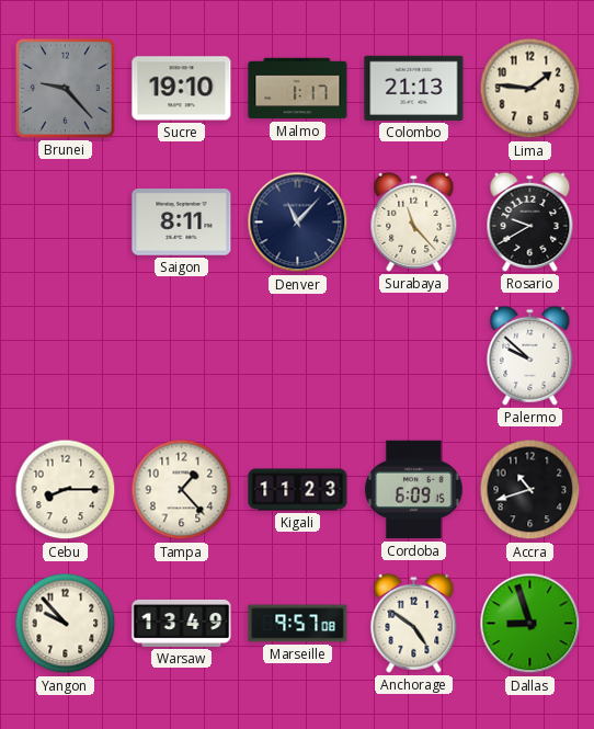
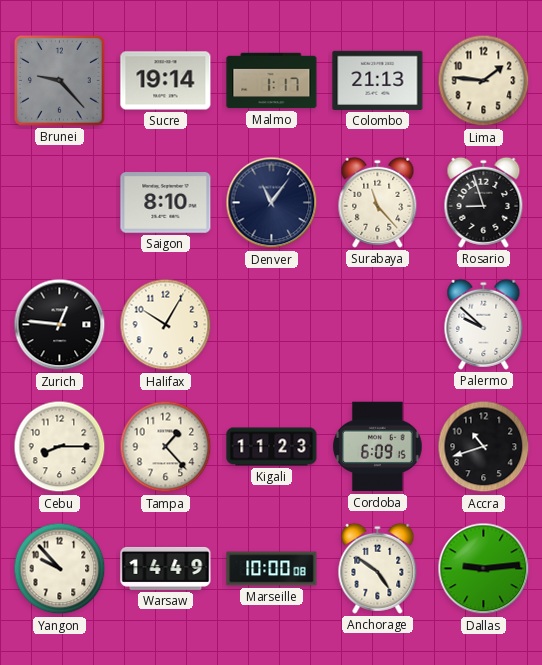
Sucre: 19:10 -> 19:14 (166, 81)
Saigon: 8:11 -> 8:10 (166, 203)
Denver: 11:07 -> 11:06 (272, 203)
Rosario: 9:40 -> 8:57 (484, 202)
Zurich: none -> 12:46 (60, 325)
Halifax: none -> 10:05 (166, 325)
Warsaw: 13:49 -> 14:49 (166, 568)
Marseille: 9:57 -> 10:00 (272, 569)
Dallas: 8:57 -> 9:14 (484, 569)
